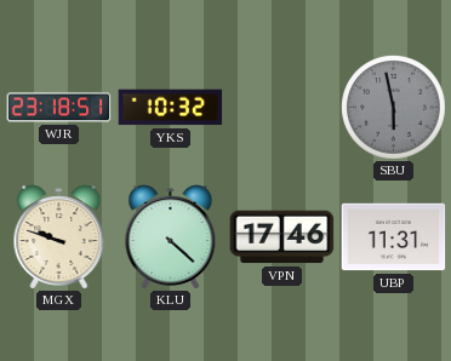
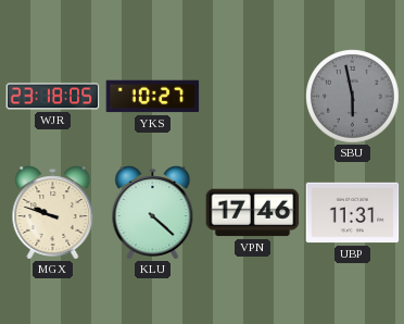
WJR: 23:18:51 -> 23:18:05 (53, 97)
YKS: 10:32 -> 10:27 (153, 97)
